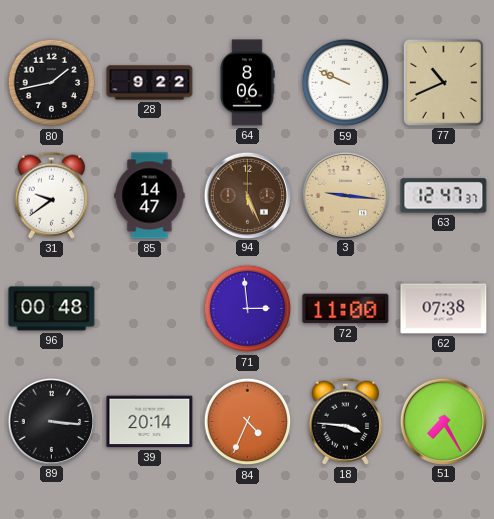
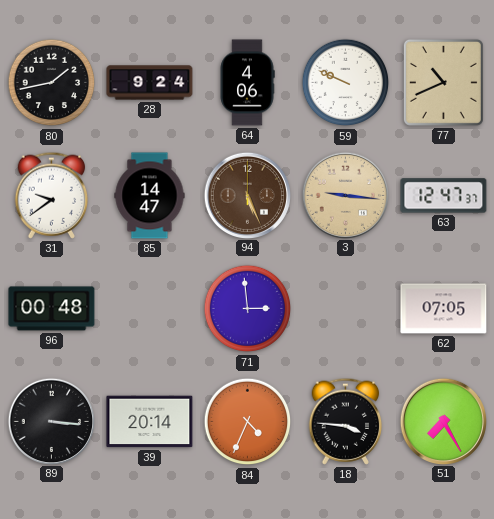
28: 9:22 -> 9:24 (150, 83)
64: 8:06 -> 4:06 (247, 83)
72: 11:00 -> none (346, 309)
62: 07:38 -> 07:05 (444, 309)
